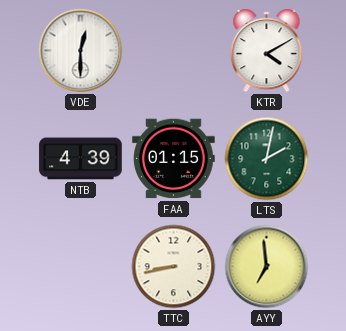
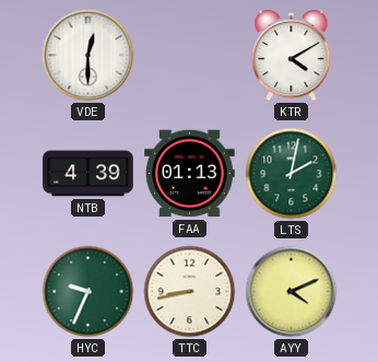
FAA: 01:15 -> 01:13 (190, 174)
HYC: none -> 9:34 (88, 292)
AYY: 6:59 -> 4:11 (292, 292)
